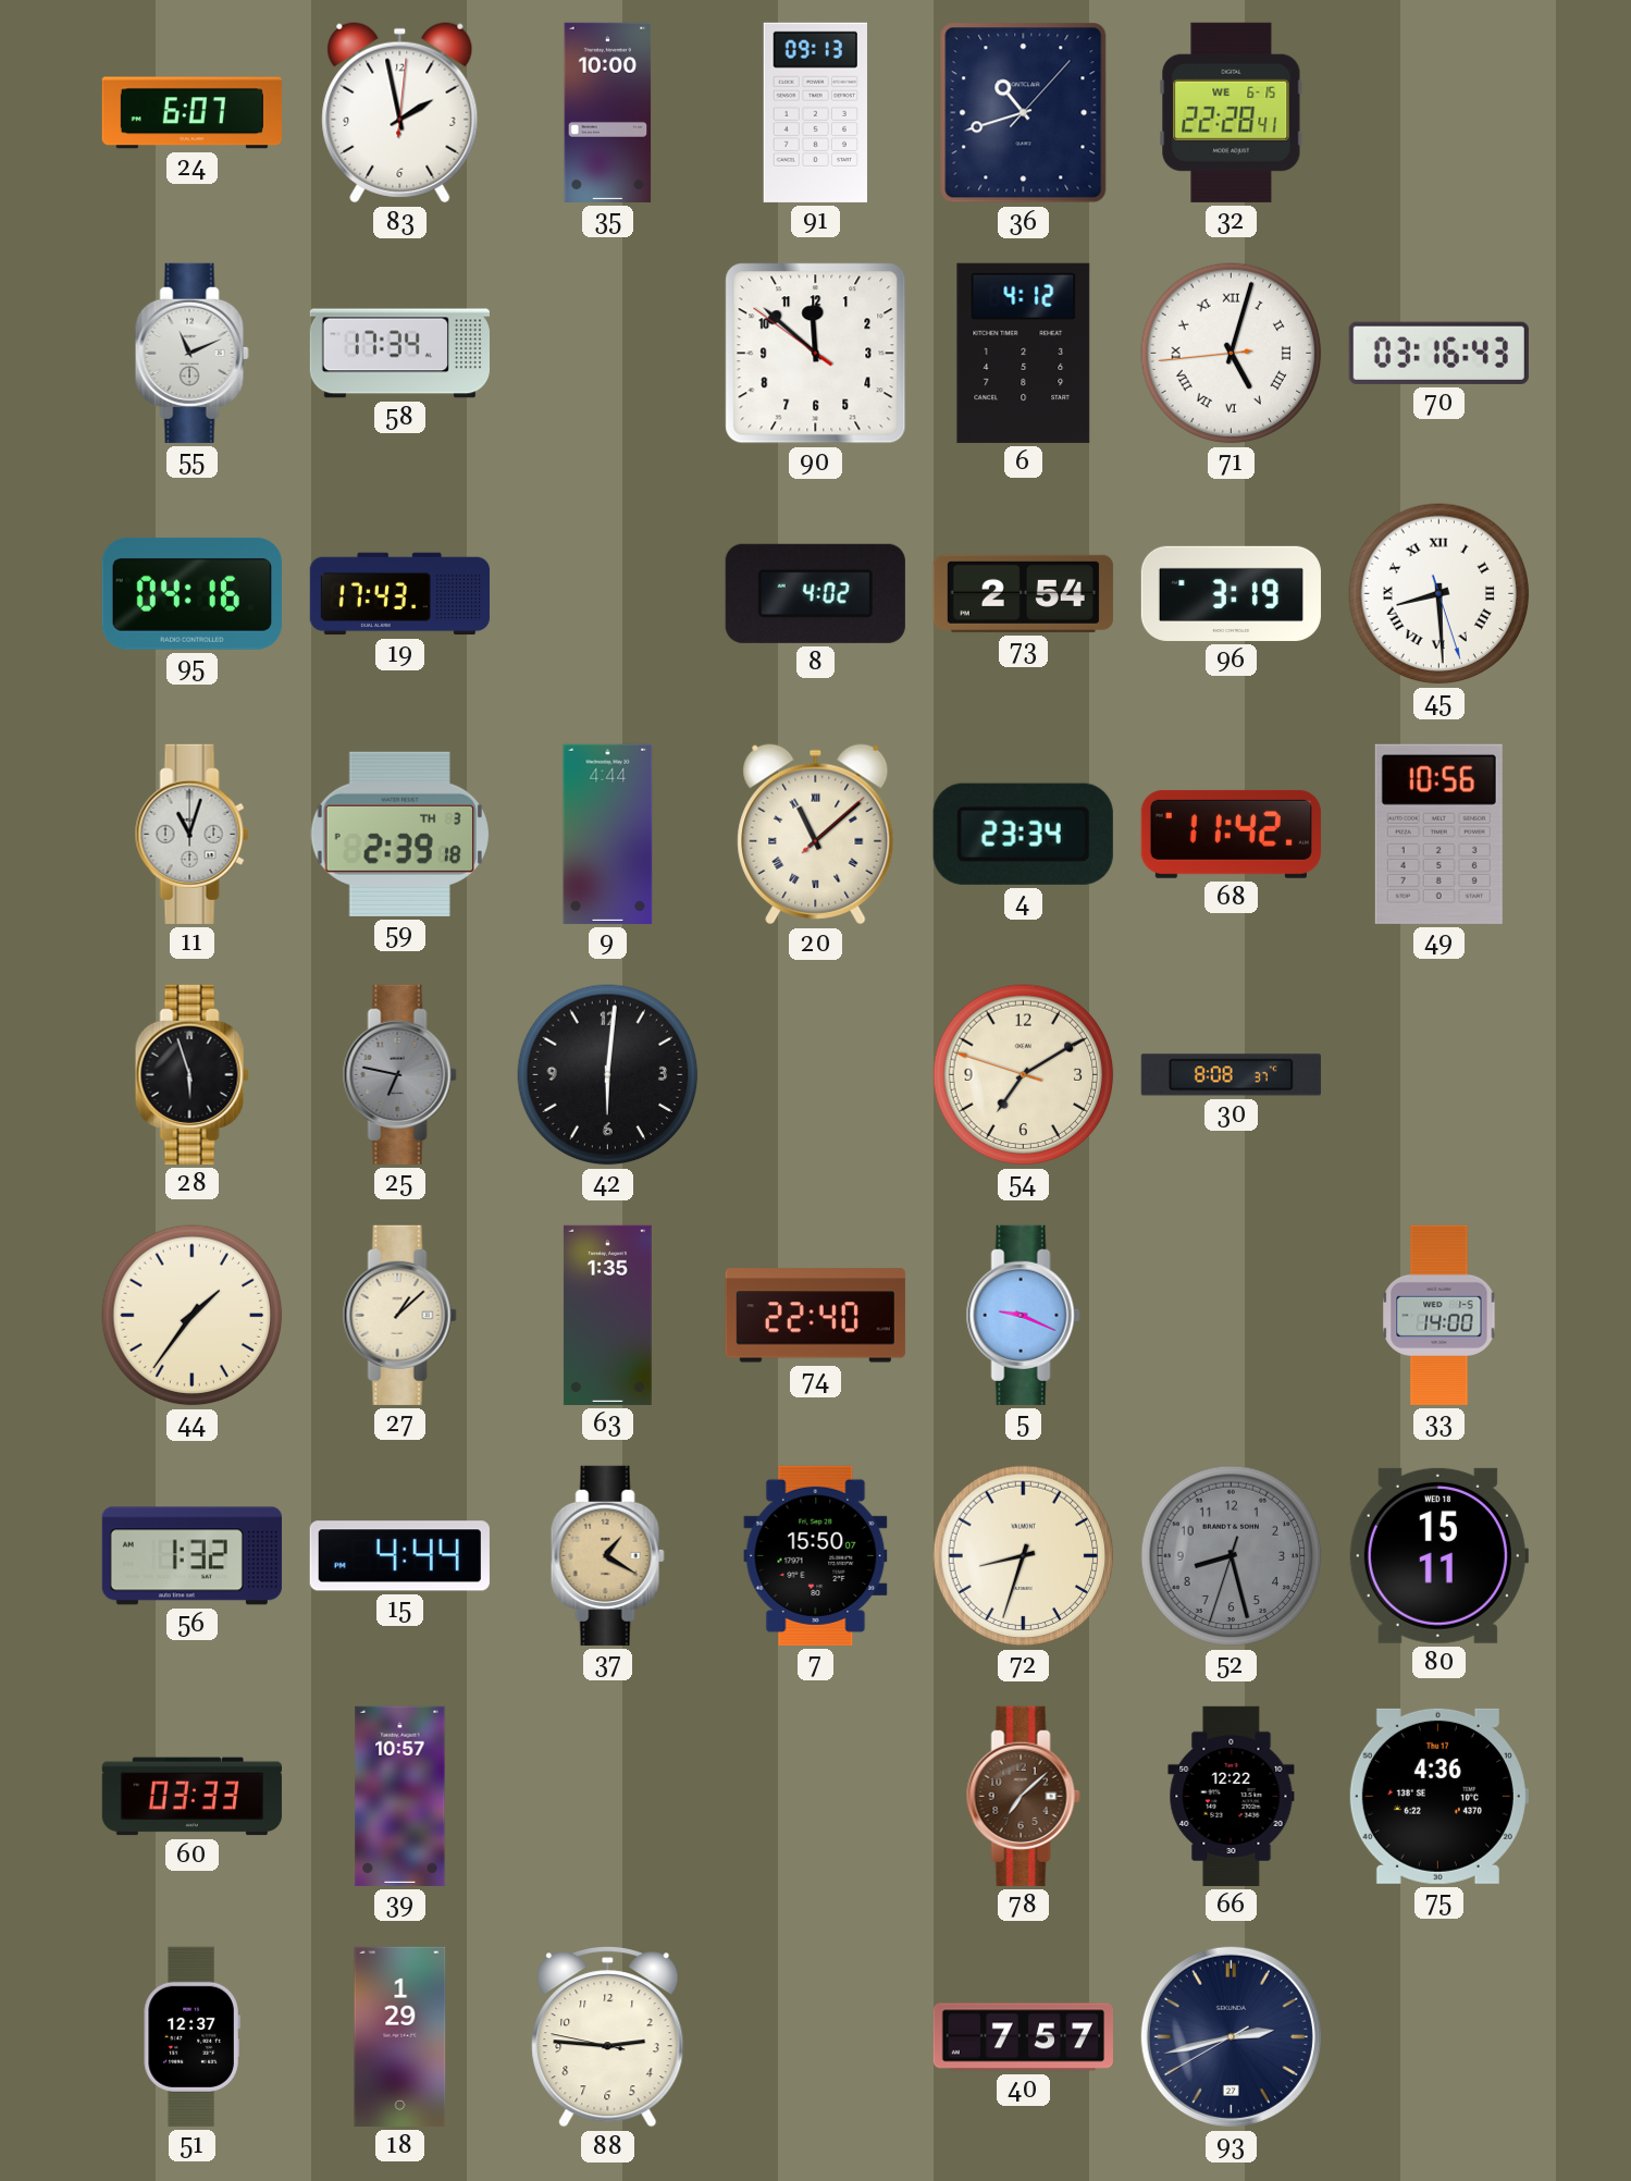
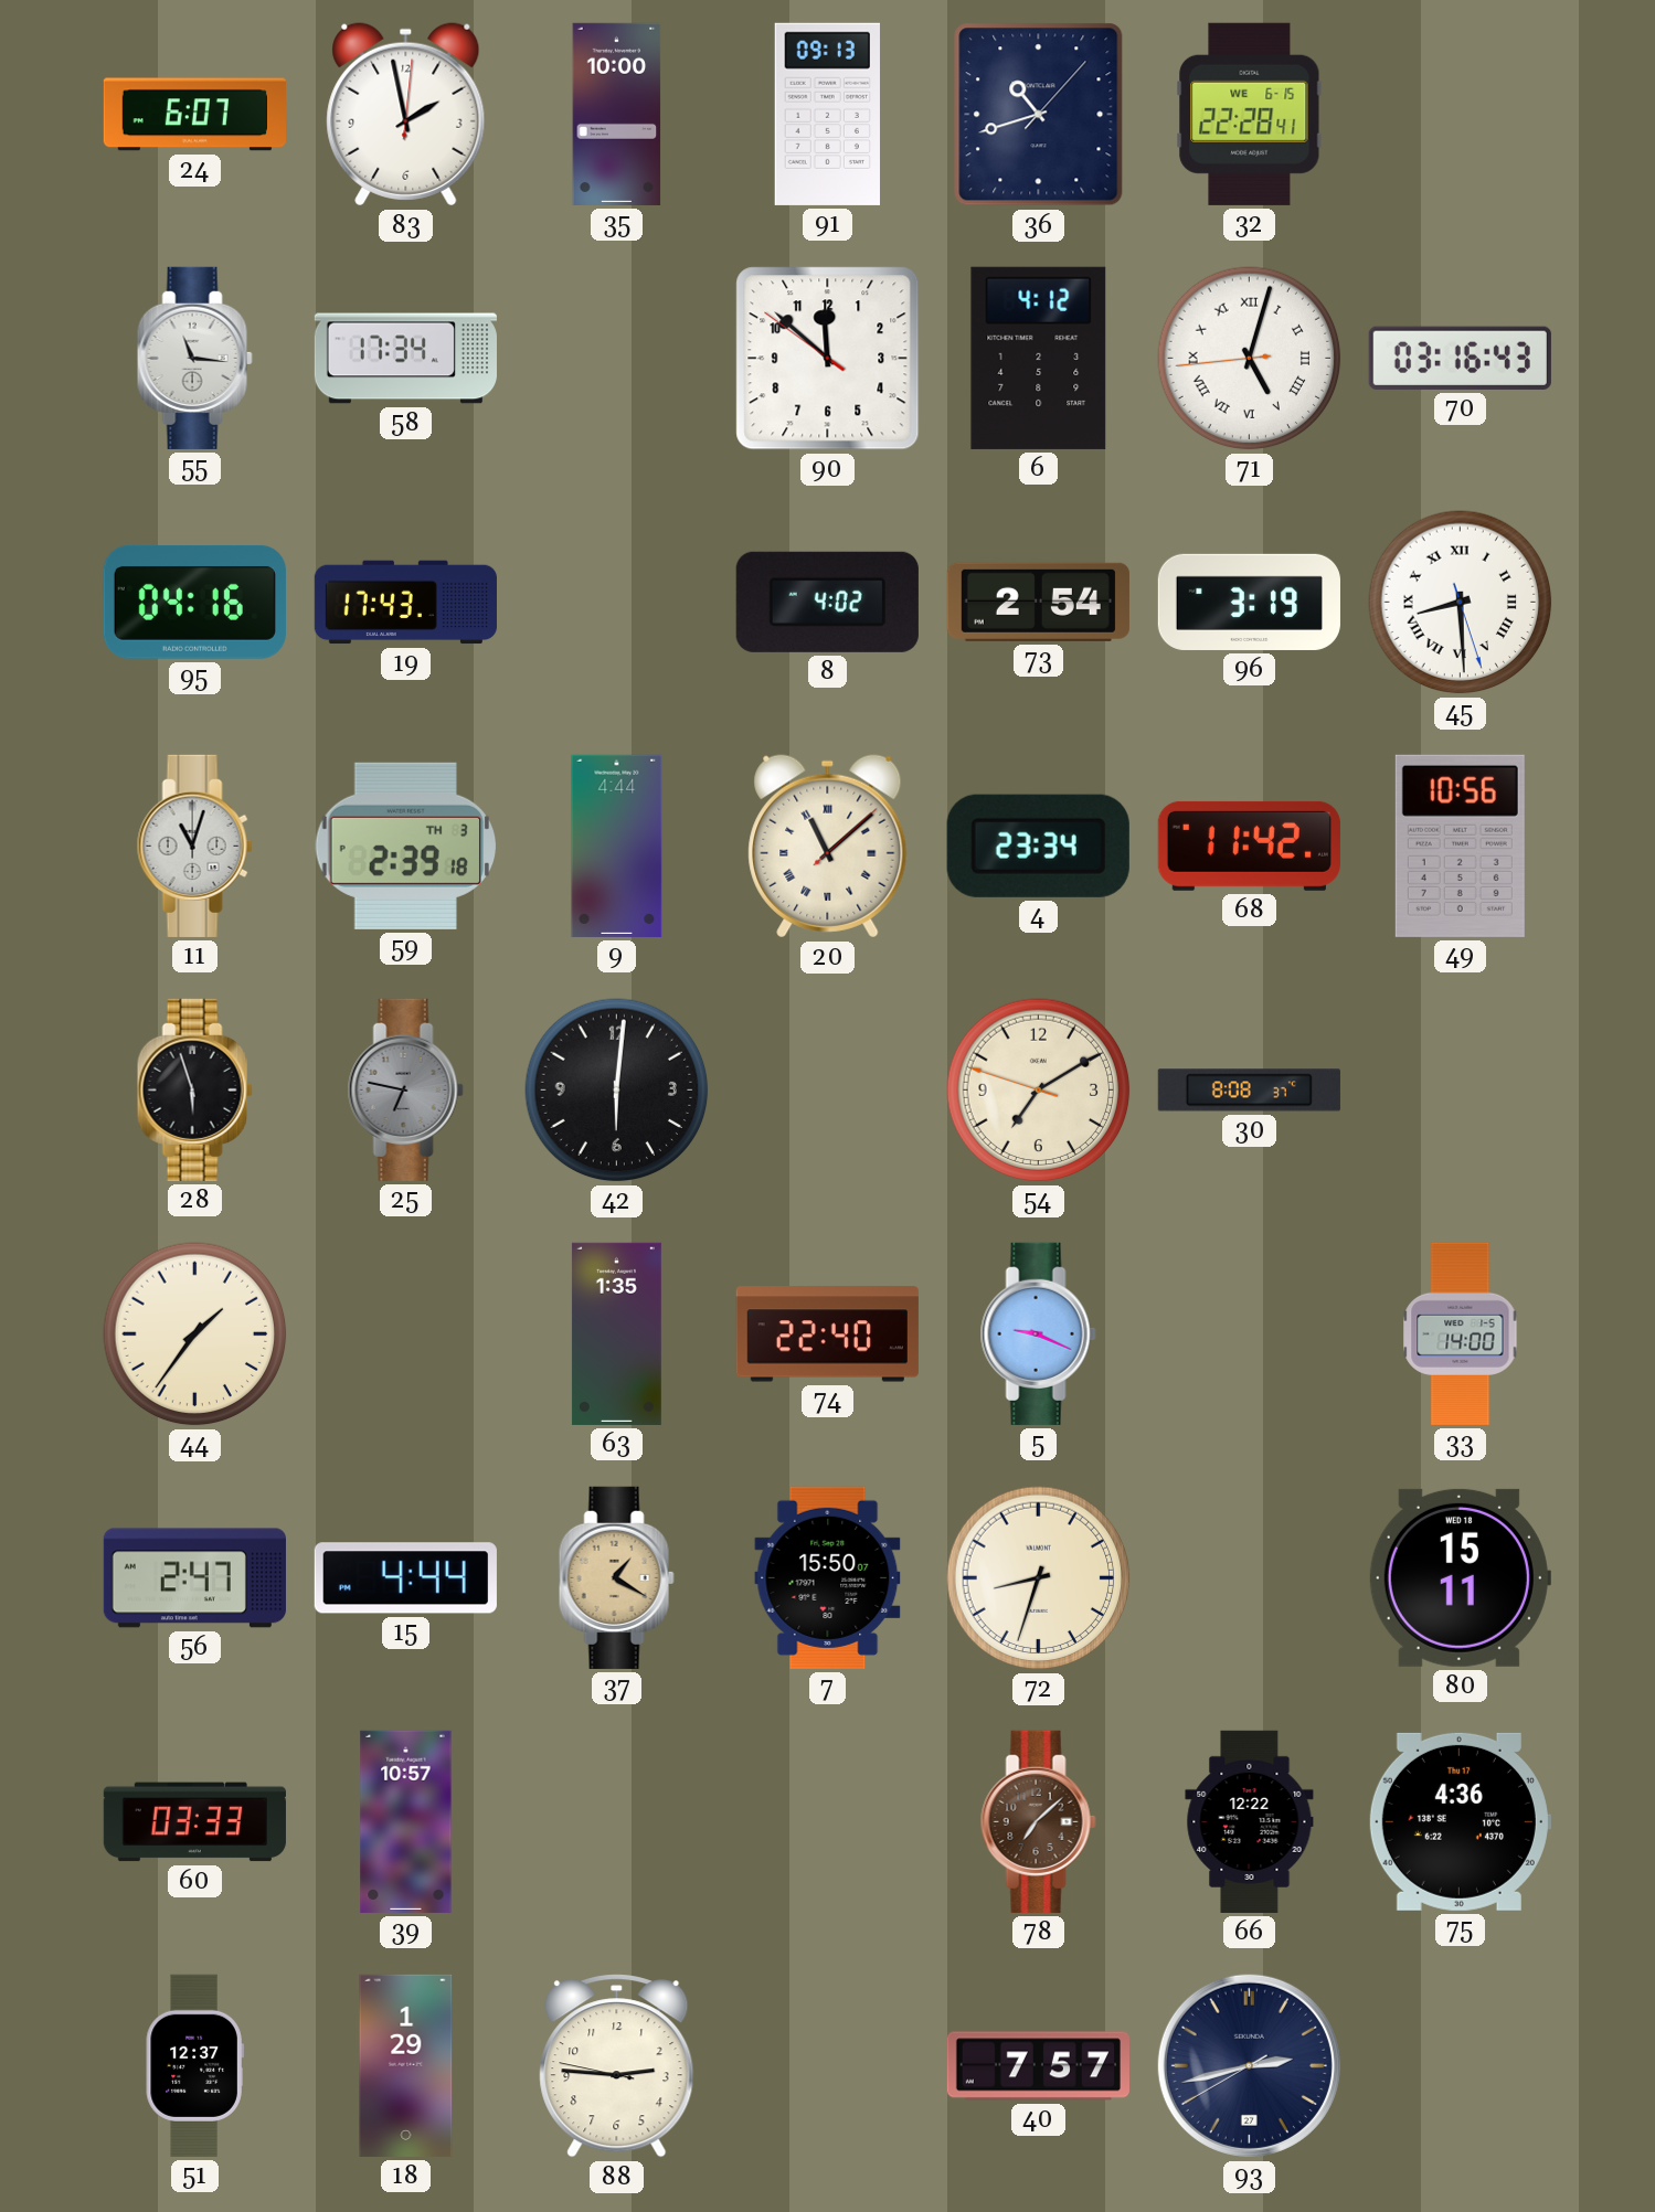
55: 11:11 -> 11:16 (194, 358)
27: 1:08 -> none (399, 1315)
56: 1:32 -> 2:47 (194, 1578)
52: 8:27 -> none (1232, 1556)
